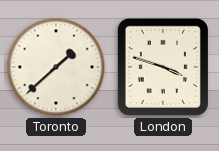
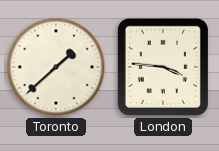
London: 3:48 -> 3:46 (163, 67)
